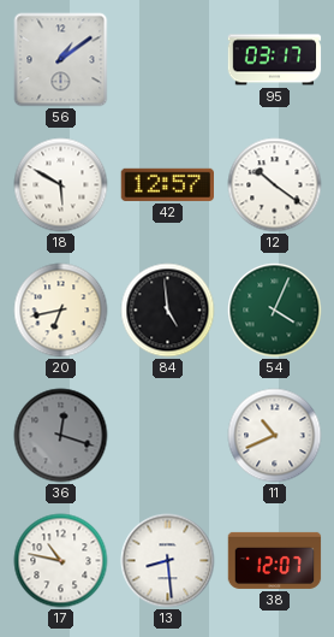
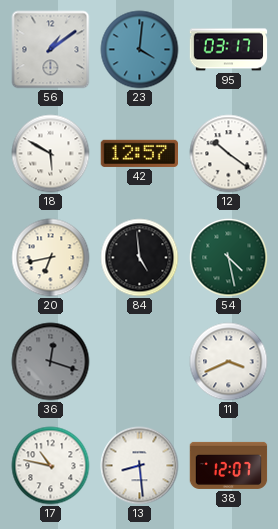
23: none -> 4:01 (140, 50)
54: 4:04 -> 4:28 (229, 258)
11: 10:41 -> 3:41 (229, 362)
